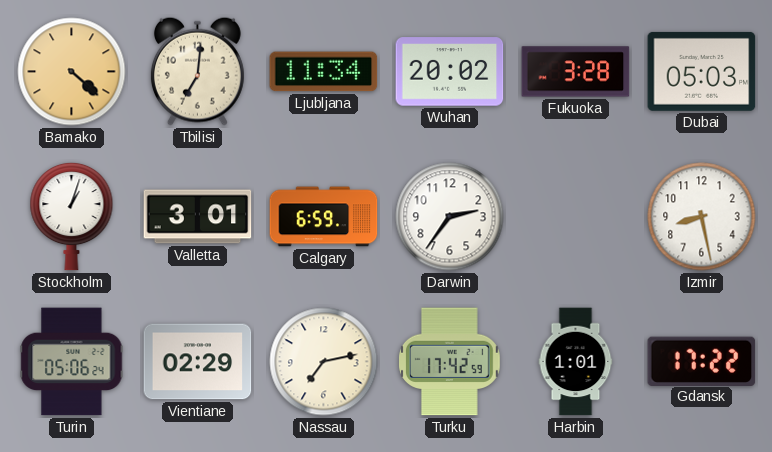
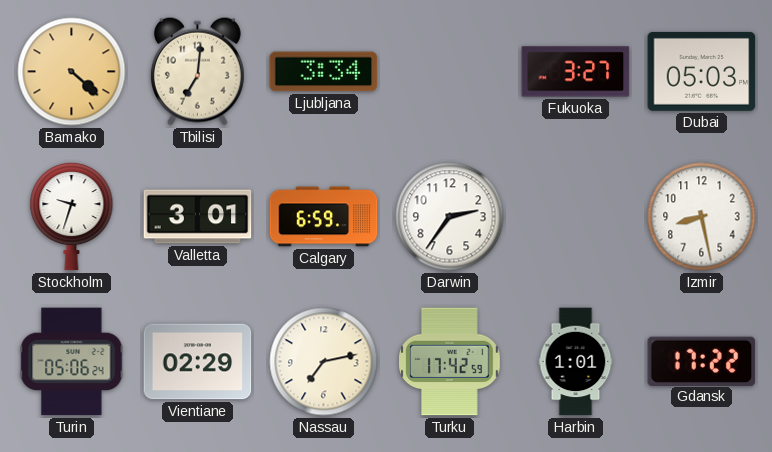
Ljubljana: 11:34 -> 3:34 (324, 72)
Wuhan: 20:02 -> none (450, 72)
Fukuoka: 3:28 -> 3:27 (576, 72)
Stockholm: 1:03 -> 9:33 (72, 216)
